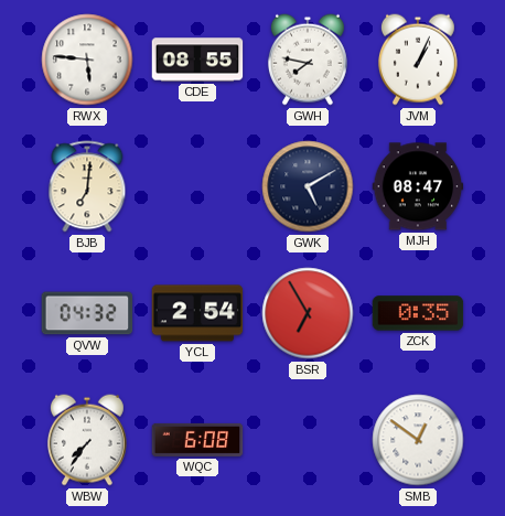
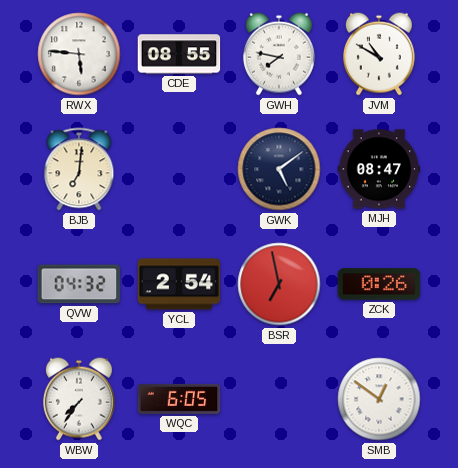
JVM: 1:04 -> 10:50 (379, 54)
GWK: 5:10 -> 5:09 (279, 169)
BSR: 6:55 -> 6:58 (279, 284)
ZCK: 0:35 -> 0:26 (379, 284)
WQC: 6:08 -> 6:05 (179, 399)
